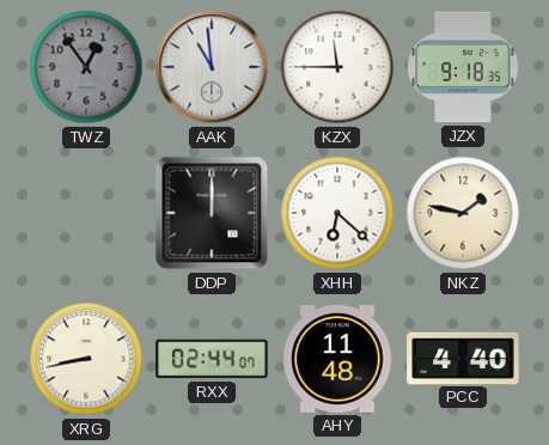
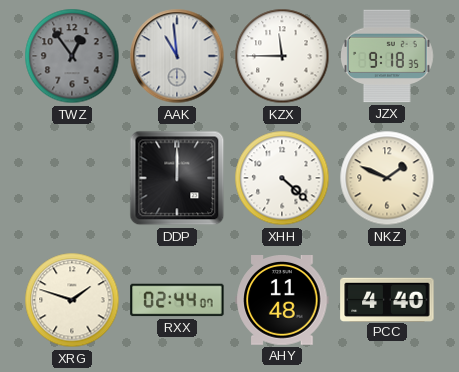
XHH: 6:22 -> 4:22 (282, 178)
NKZ: 1:47 -> 1:49 (387, 178)
XRG: 8:43 -> 1:48 (72, 300)
